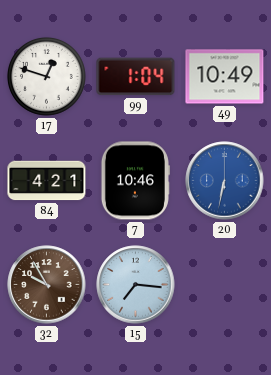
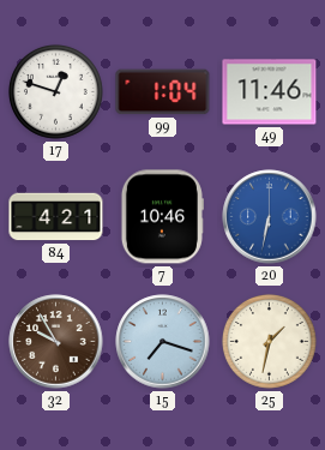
49: 10:49 -> 11:46 (270, 92)
15: 7:16 -> 7:18 (163, 342)
25: none -> 1:32 (269, 341)
